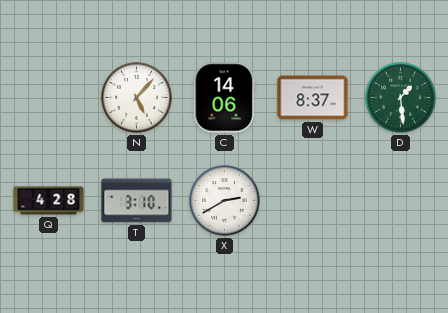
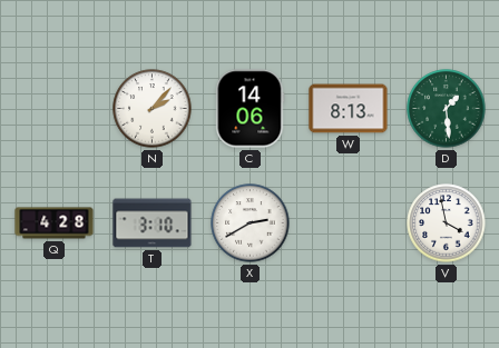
N: 5:07 -> 2:07 (153, 109)
W: 8:37 -> 8:13 (349, 109)
V: none -> 3:58 (447, 223)
